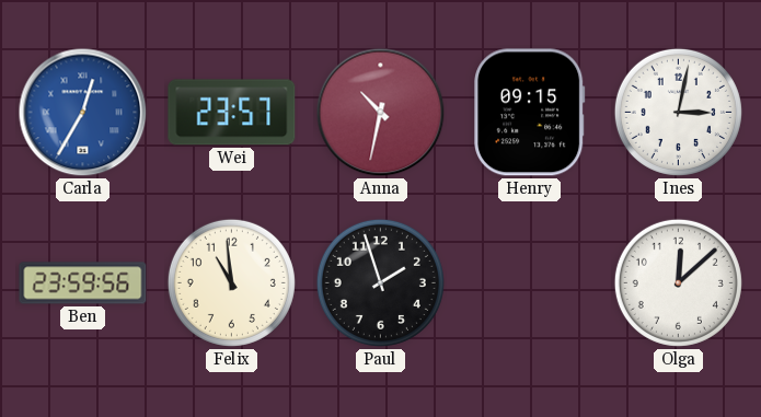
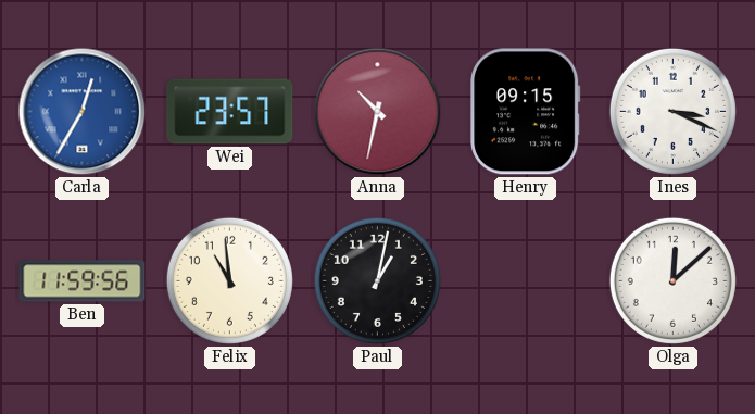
Ines: 3:02 -> 3:19 (672, 111)
Ben: 23:59 -> 11:59 (83, 281)
Paul: 1:57 -> 1:02 (377, 280)
